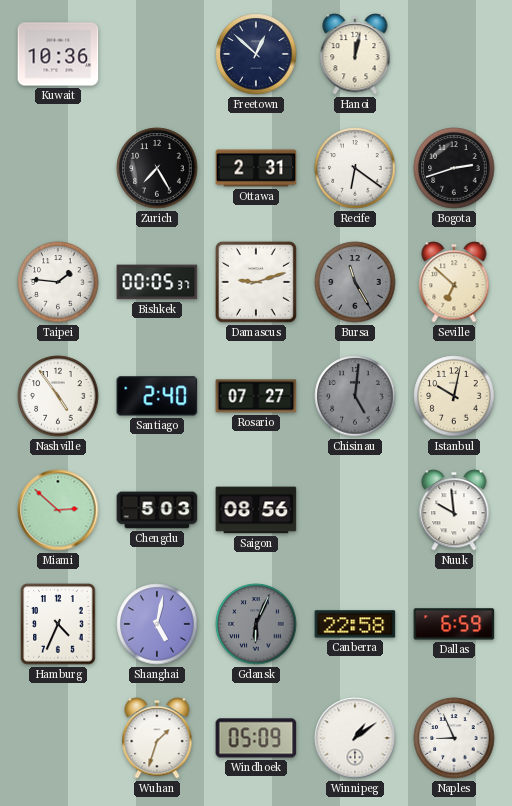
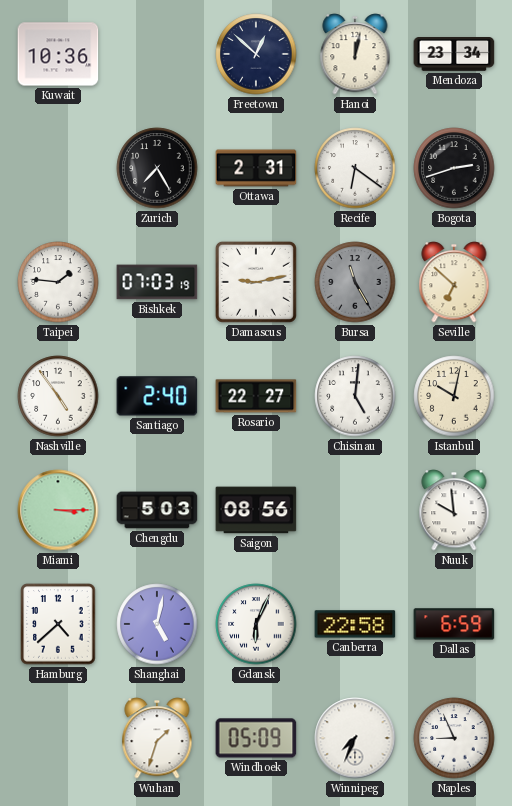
Mendoza: none -> 23:34 (454, 55)
Bishkek: 00:05 -> 07:03 (157, 282)
Damascus: 9:12 -> 9:13 (256, 282)
Rosario: 07:27 -> 22:27 (256, 396)
Chisinau dial: grey -> white (355, 396)
Miami: 2:52 -> 3:15 (58, 510)
Hamburg: 4:34 -> 4:38 (58, 624)
Gdansk dial: grey -> white (256, 624)
Winnipeg: 1:09 -> 7:34 (355, 738)
